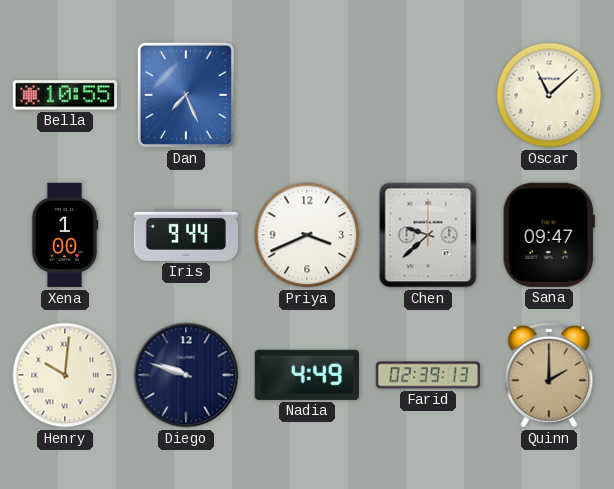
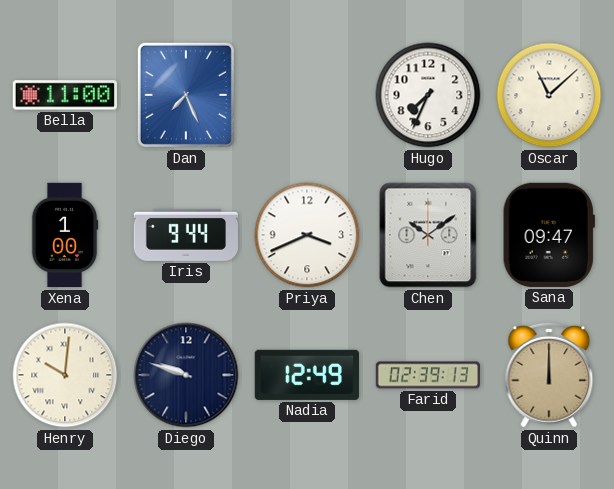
Bella: 10:55 -> 11:00 (64, 95)
Hugo: none -> 7:34 (428, 95)
Chen: 9:38 -> 10:09 (428, 235)
Nadia: 4:49 -> 12:49 (307, 375)
Quinn: 2:00 -> 12:00 (549, 375)
